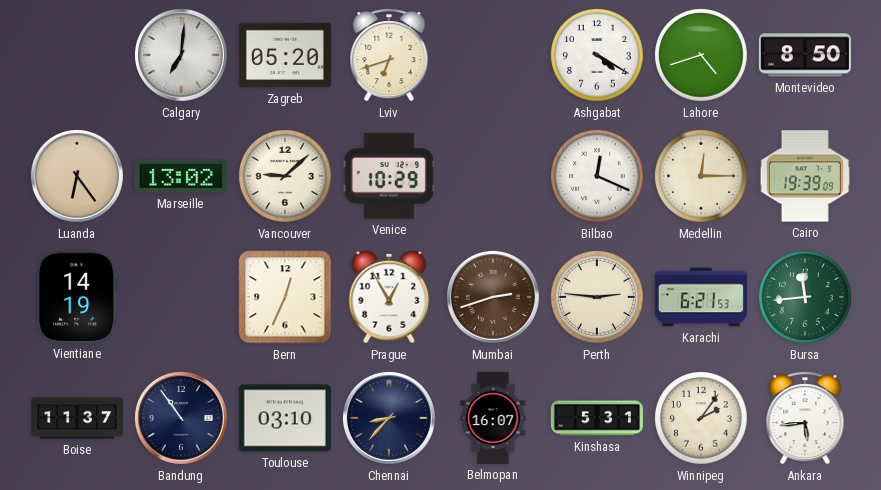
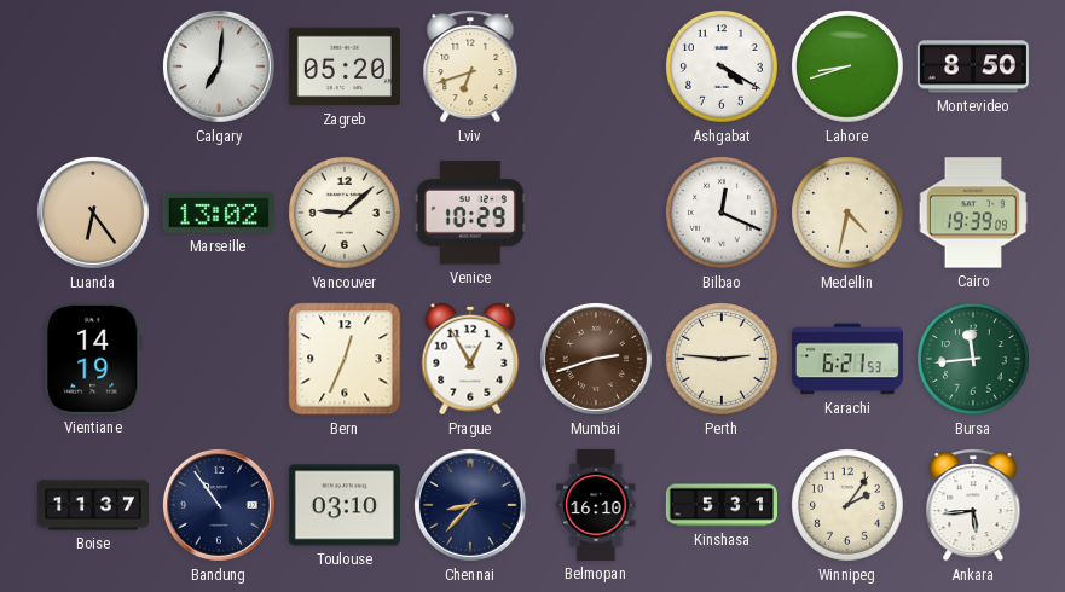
Lahore: 4:42 -> 8:42 (849, 68)
Medellin: 12:15 -> 4:32 (849, 214)
Belmopan: 16:07 -> 16:10 (596, 505)
